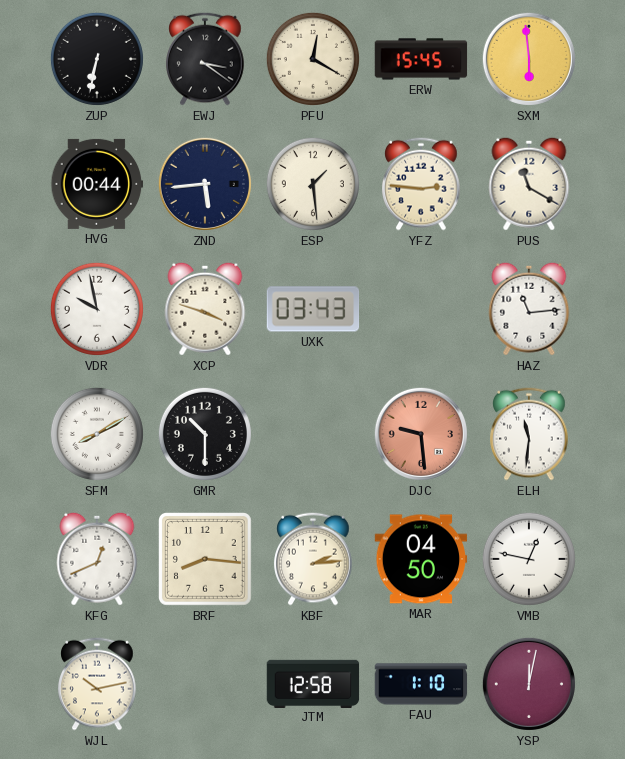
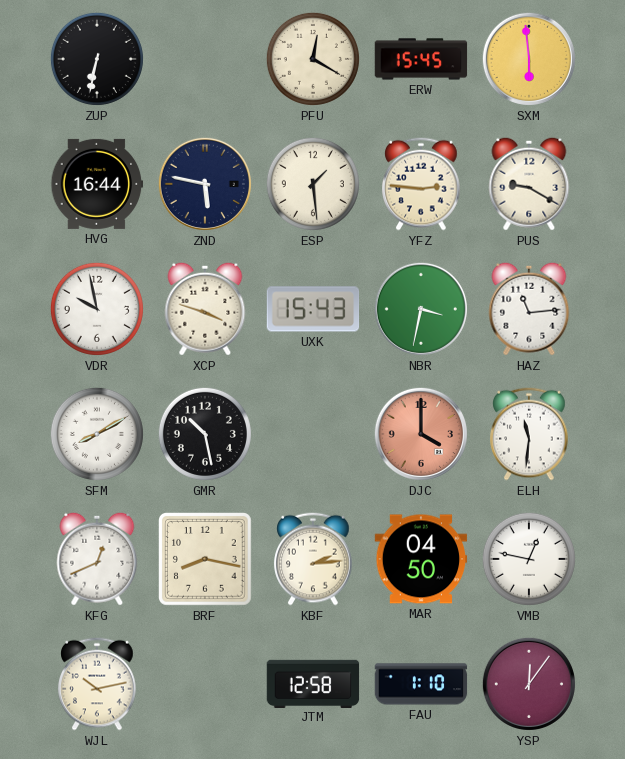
EWJ: 3:21 -> none (205, 59)
HVG: 00:44 -> 16:44 (97, 184)
ZND: 5:44 -> 5:47 (205, 184)
PUS: 11:20 -> 9:20 (529, 184)
UXK: 03:43 -> 15:43 (313, 309)
NBR: none -> 3:32 (421, 309)
GMR: 10:30 -> 10:28 (205, 434)
DJC: 9:29 -> 4:00 (421, 434)
BRF: 8:16 -> 8:17 (206, 560)
YSP: 12:02 -> 12:06 (529, 684)
